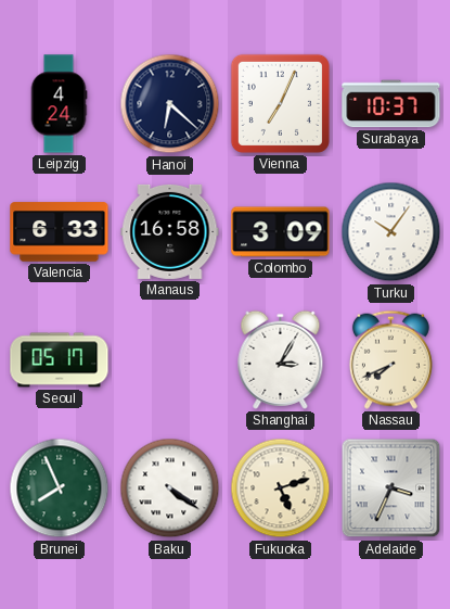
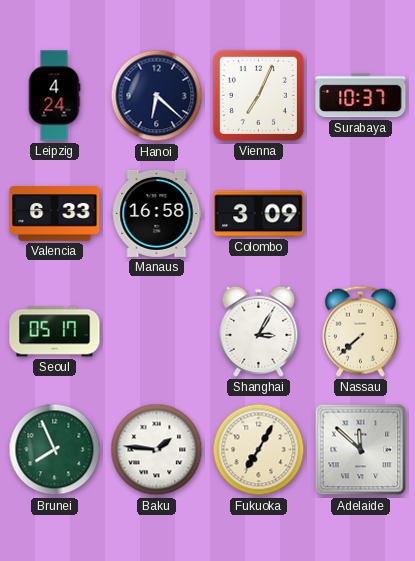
Turku: 10:06 -> none (391, 232)
Nassau: 7:41 -> 7:38 (360, 331)
Baku: 4:21 -> 1:46 (157, 450)
Fukuoka: 5:12 -> 7:05 (259, 450)
Adelaide: 3:34 -> 11:52 (361, 450)
